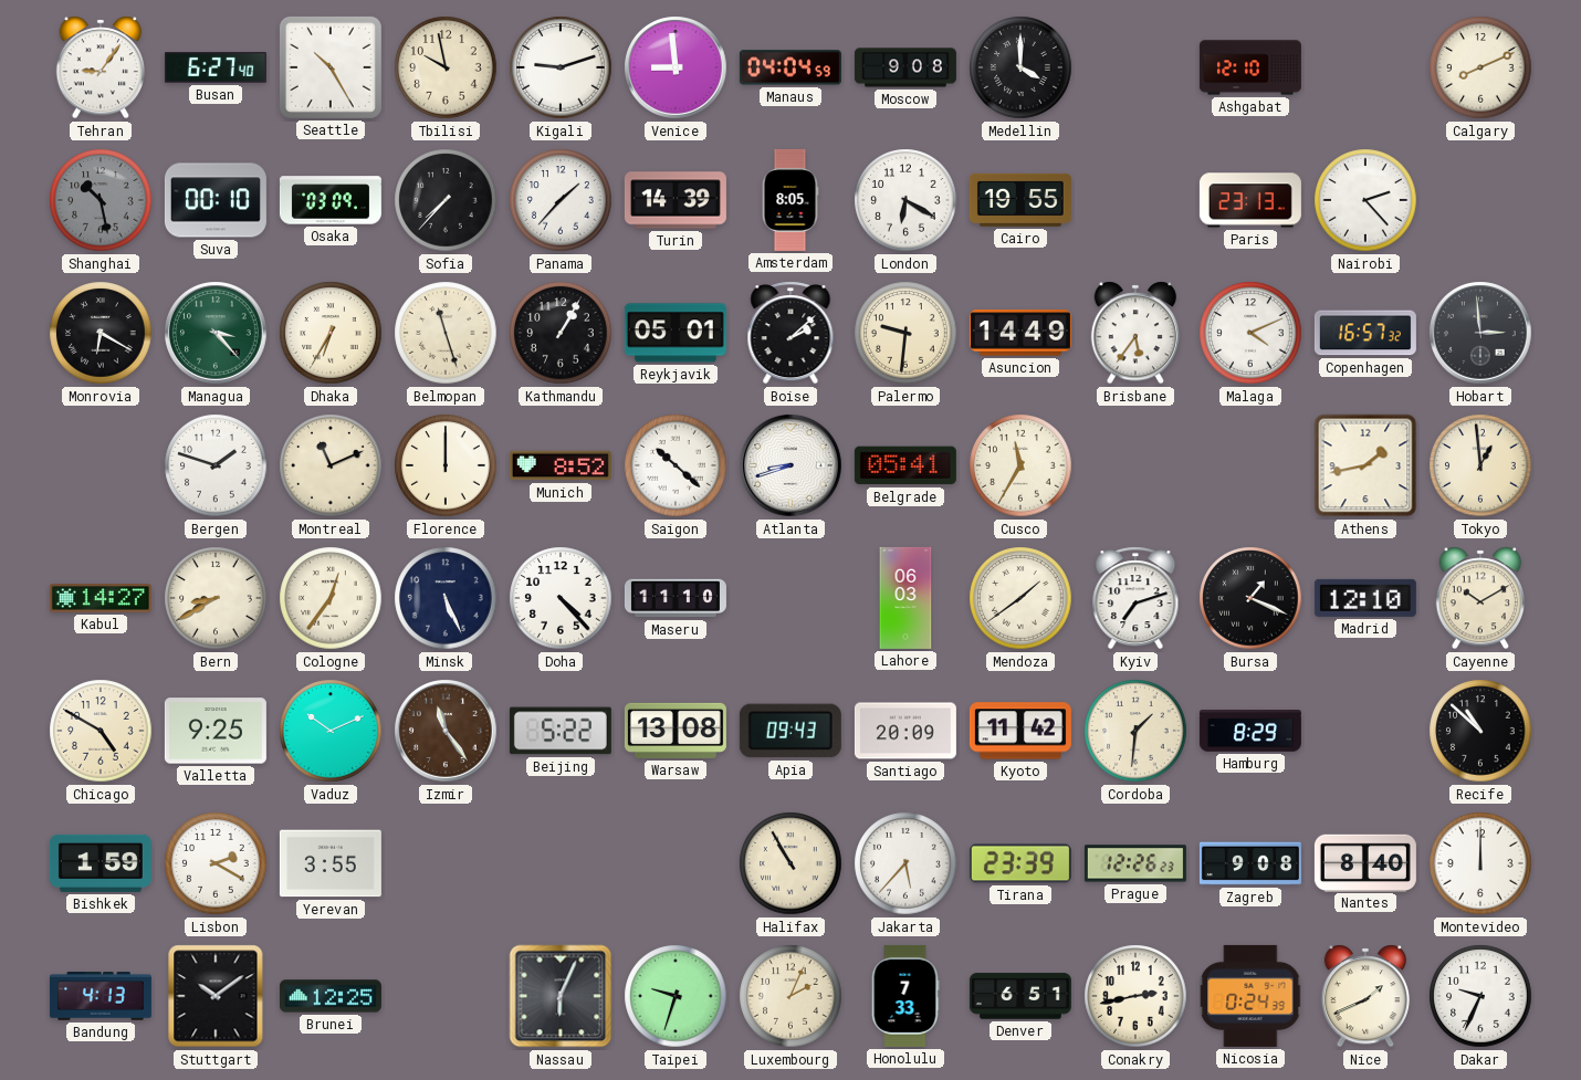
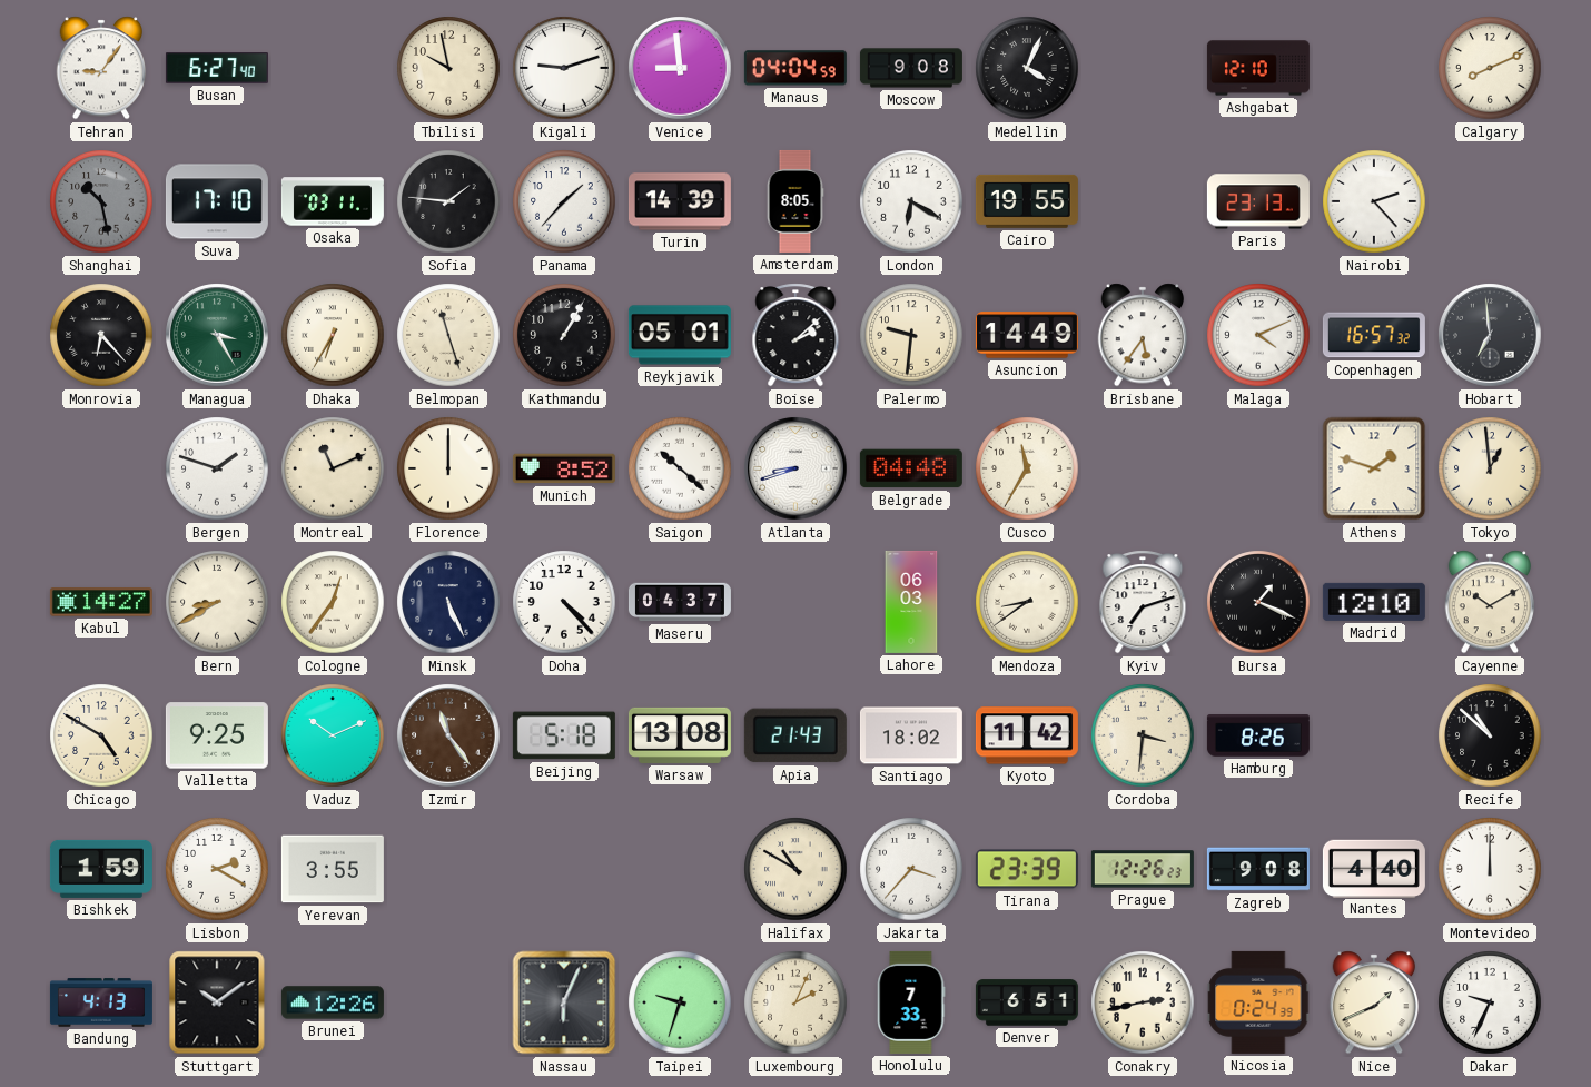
Seattle: 10:25 -> none (331, 67)
Medellin: 4:00 -> 4:04 (1027, 68)
Suva: 00:10 -> 17:10 (217, 201)
Osaka: 03:09 -> 03:11 (333, 201)
Sofia: 7:37 -> 1:46 (448, 201)
Monrovia: 6:20 -> 6:23 (101, 335)
Managua: 3:23 -> 3:25 (217, 335)
Hobart: 2:59 -> 6:59 (1490, 335)
Belgrade: 05:41 -> 04:48 (911, 468)
Athens: 1:43 -> 1:48 (1374, 468)
Maseru: 11:10 -> 04:37 (680, 602)
Mendoza: 1:39 -> 8:39 (1027, 602)
Beijing: 5:22 -> 5:18 (564, 735)
Apia: 09:43 -> 21:43 (796, 735)
Santiago: 20:09 -> 18:02 (911, 735)
Cordoba: 1:31 -> 3:31 (1143, 735)
Hamburg: 8:29 -> 8:26 (1258, 735)
Halifax: 10:55 -> 10:50 (796, 869)
Jakarta: 5:37 -> 3:37 (911, 869)
Nantes: 8:40 -> 4:40 (1374, 868)
Brunei: 12:25 -> 12:26 (333, 1002)
